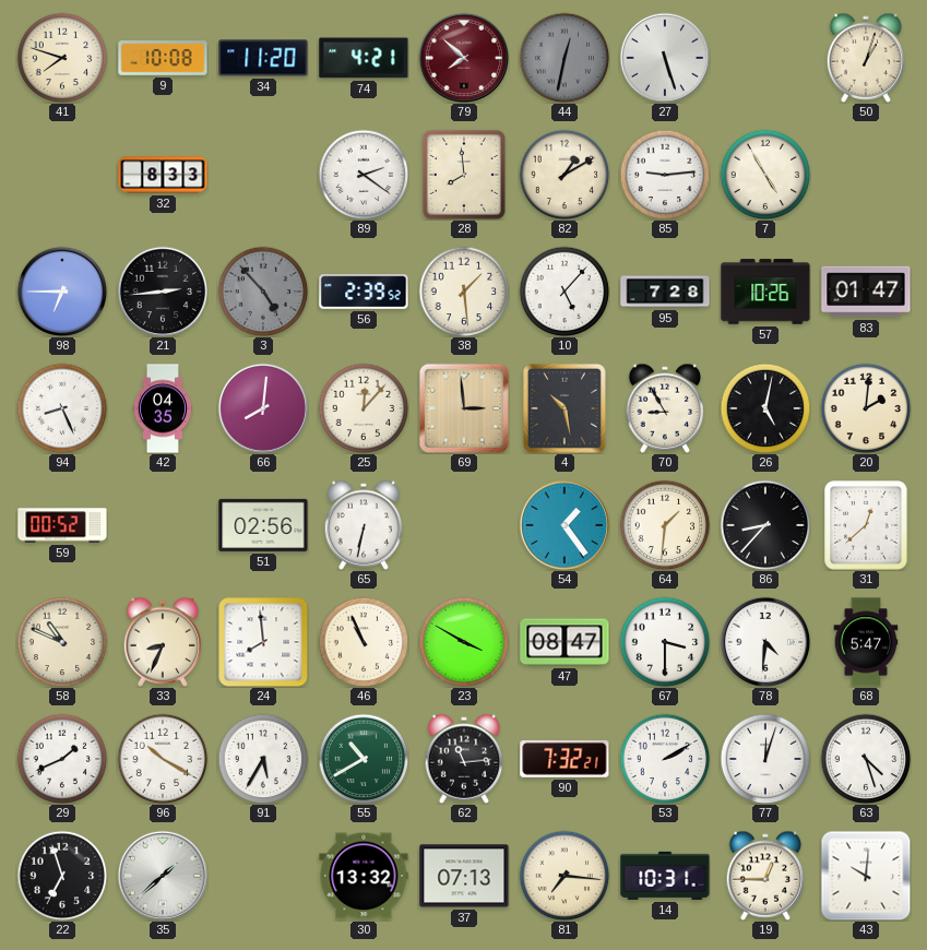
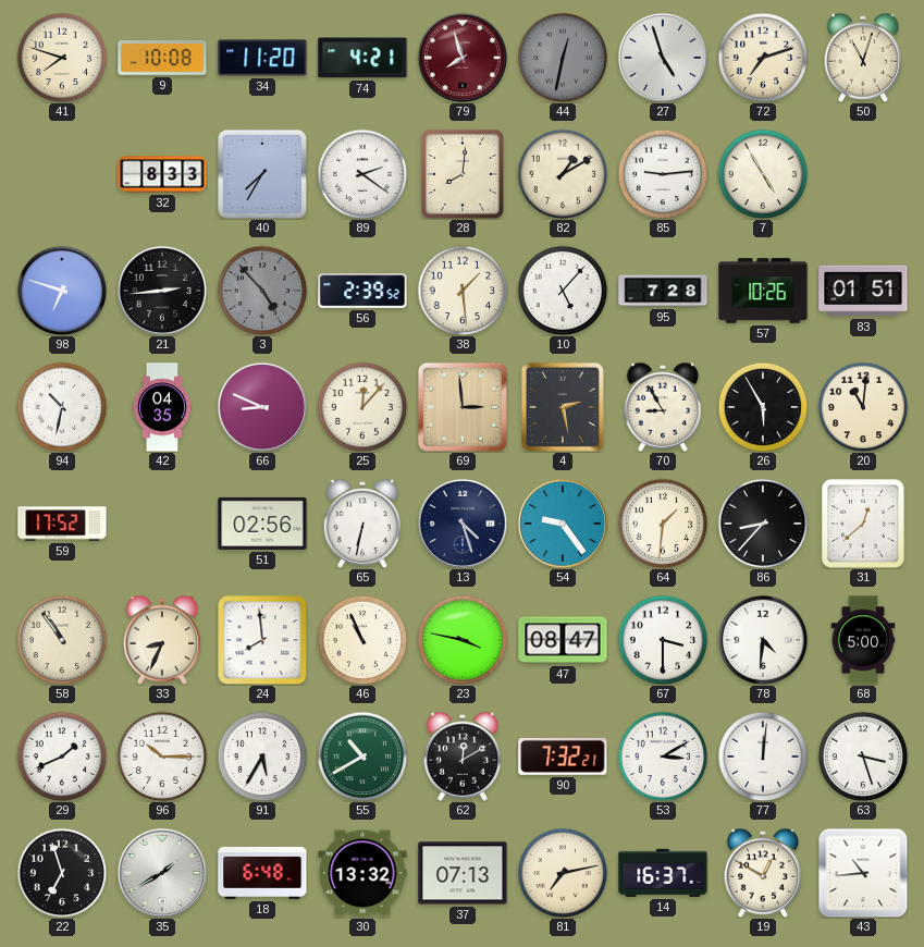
79: 7:52 -> 7:57 (461, 57)
27: 5:27 -> 4:57 (662, 57)
72: none -> 7:12 (763, 58)
50: 1:03 -> 11:03 (863, 58)
40: none -> 7:35 (262, 174)
28: 7:59 -> 8:01 (463, 174)
98: 6:45 -> 6:48 (61, 290)
83: 01:47 -> 01:51 (863, 291)
94: 8:26 -> 10:32 (62, 407)
66: 8:01 -> 8:49 (261, 406)
4: 10:28 -> 2:28 (563, 407)
26: 5:02 -> 5:55 (763, 407)
20: 2:01 -> 11:01 (863, 407)
59: 00:52 -> 17:52 (62, 524)
13: none -> 4:27 (461, 522)
54: 1:24 -> 9:24 (562, 522)
58: 10:49 -> 10:54 (62, 640)
23: 3:50 -> 3:47 (463, 640)
68: 5:47 -> 5:00 (863, 640)
96: 10:20 -> 10:15 (162, 757)
62: 11:14 -> 12:10 (463, 757)
53: 2:10 -> 3:10 (663, 757)
77: 12:03 -> 12:01 (763, 757)
63: 4:27 -> 3:27 (863, 757)
35: 1:38 -> 1:40 (161, 872)
18: none -> 6:48 (262, 873)
81: 7:16 -> 7:13 (563, 873)
14: 10:31 -> 16:37 (663, 873)
19: 12:45 -> 12:50 (763, 873)
43: 10:01 -> 10:44 (863, 873)
